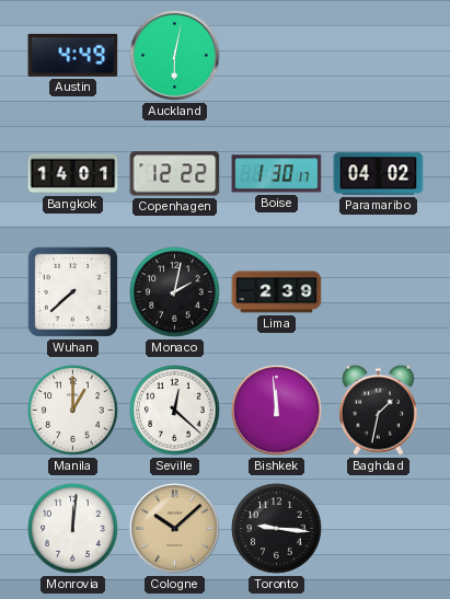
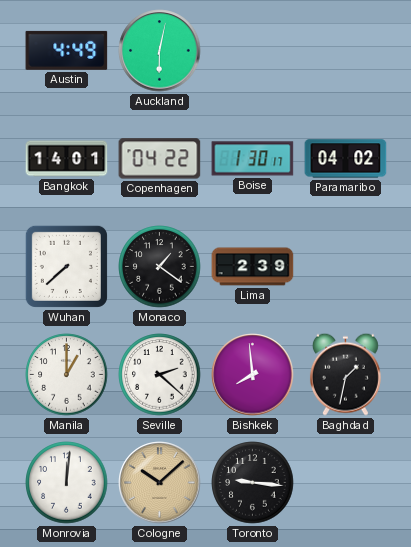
Copenhagen: 12:22 -> 04:22 (160, 159)
Monaco: 2:02 -> 1:21 (160, 267)
Seville: 12:22 -> 2:22 (160, 375)
Bishkek: 11:59 -> 7:59 (253, 375)
